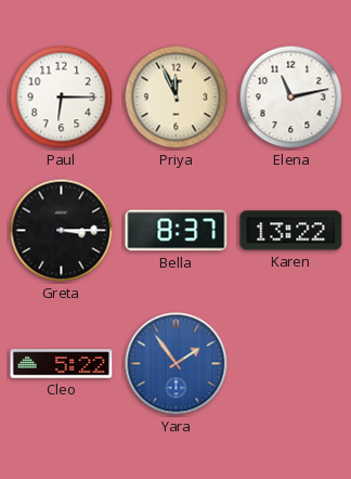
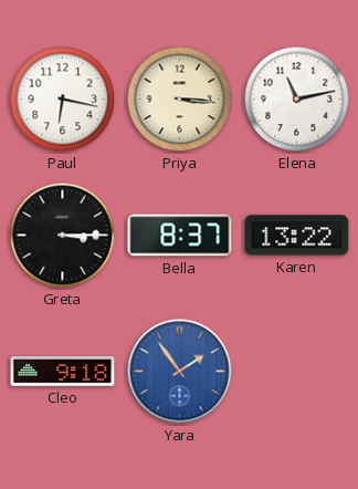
Paul: 6:15 -> 6:17 (63, 100)
Priya: 11:56 -> 3:16 (180, 100)
Cleo: 5:22 -> 9:18 (63, 372)
